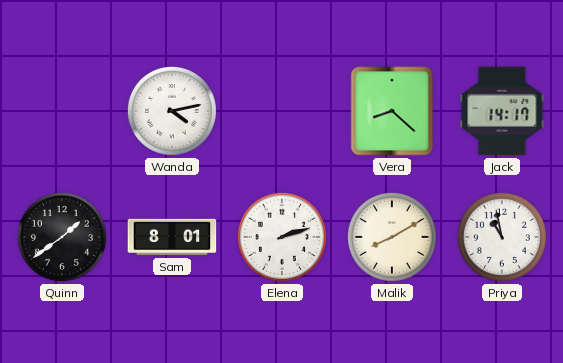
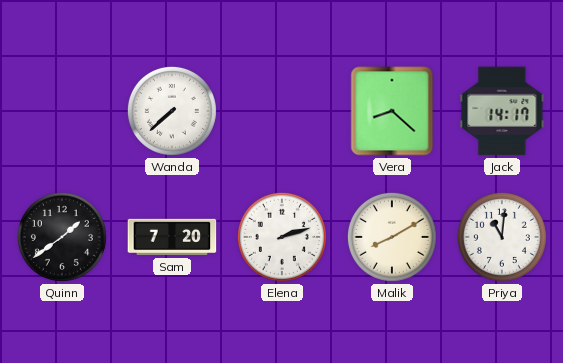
Wanda: 4:13 -> 7:38 (172, 111)
Sam: 8:01 -> 7:20 (172, 237)
Priya: 10:58 -> 11:01 (502, 237)
